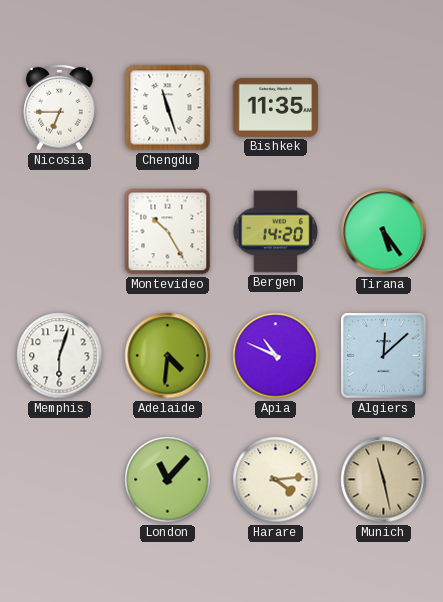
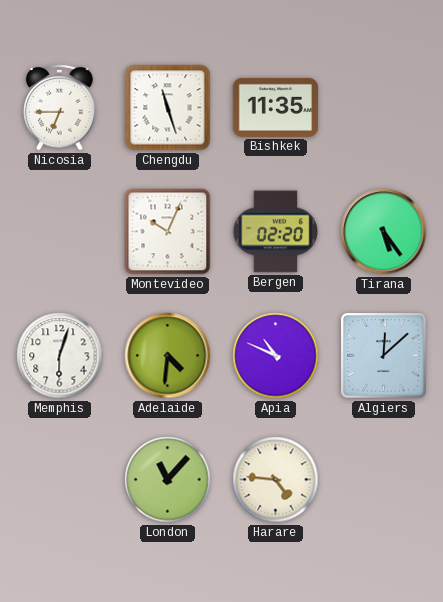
Montevideo: 10:25 -> 10:04 (168, 232)
Bergen: 14:20 -> 02:20 (276, 232)
Harare: 4:14 -> 4:46 (276, 480)
Munich: 11:28 -> none (384, 480)
